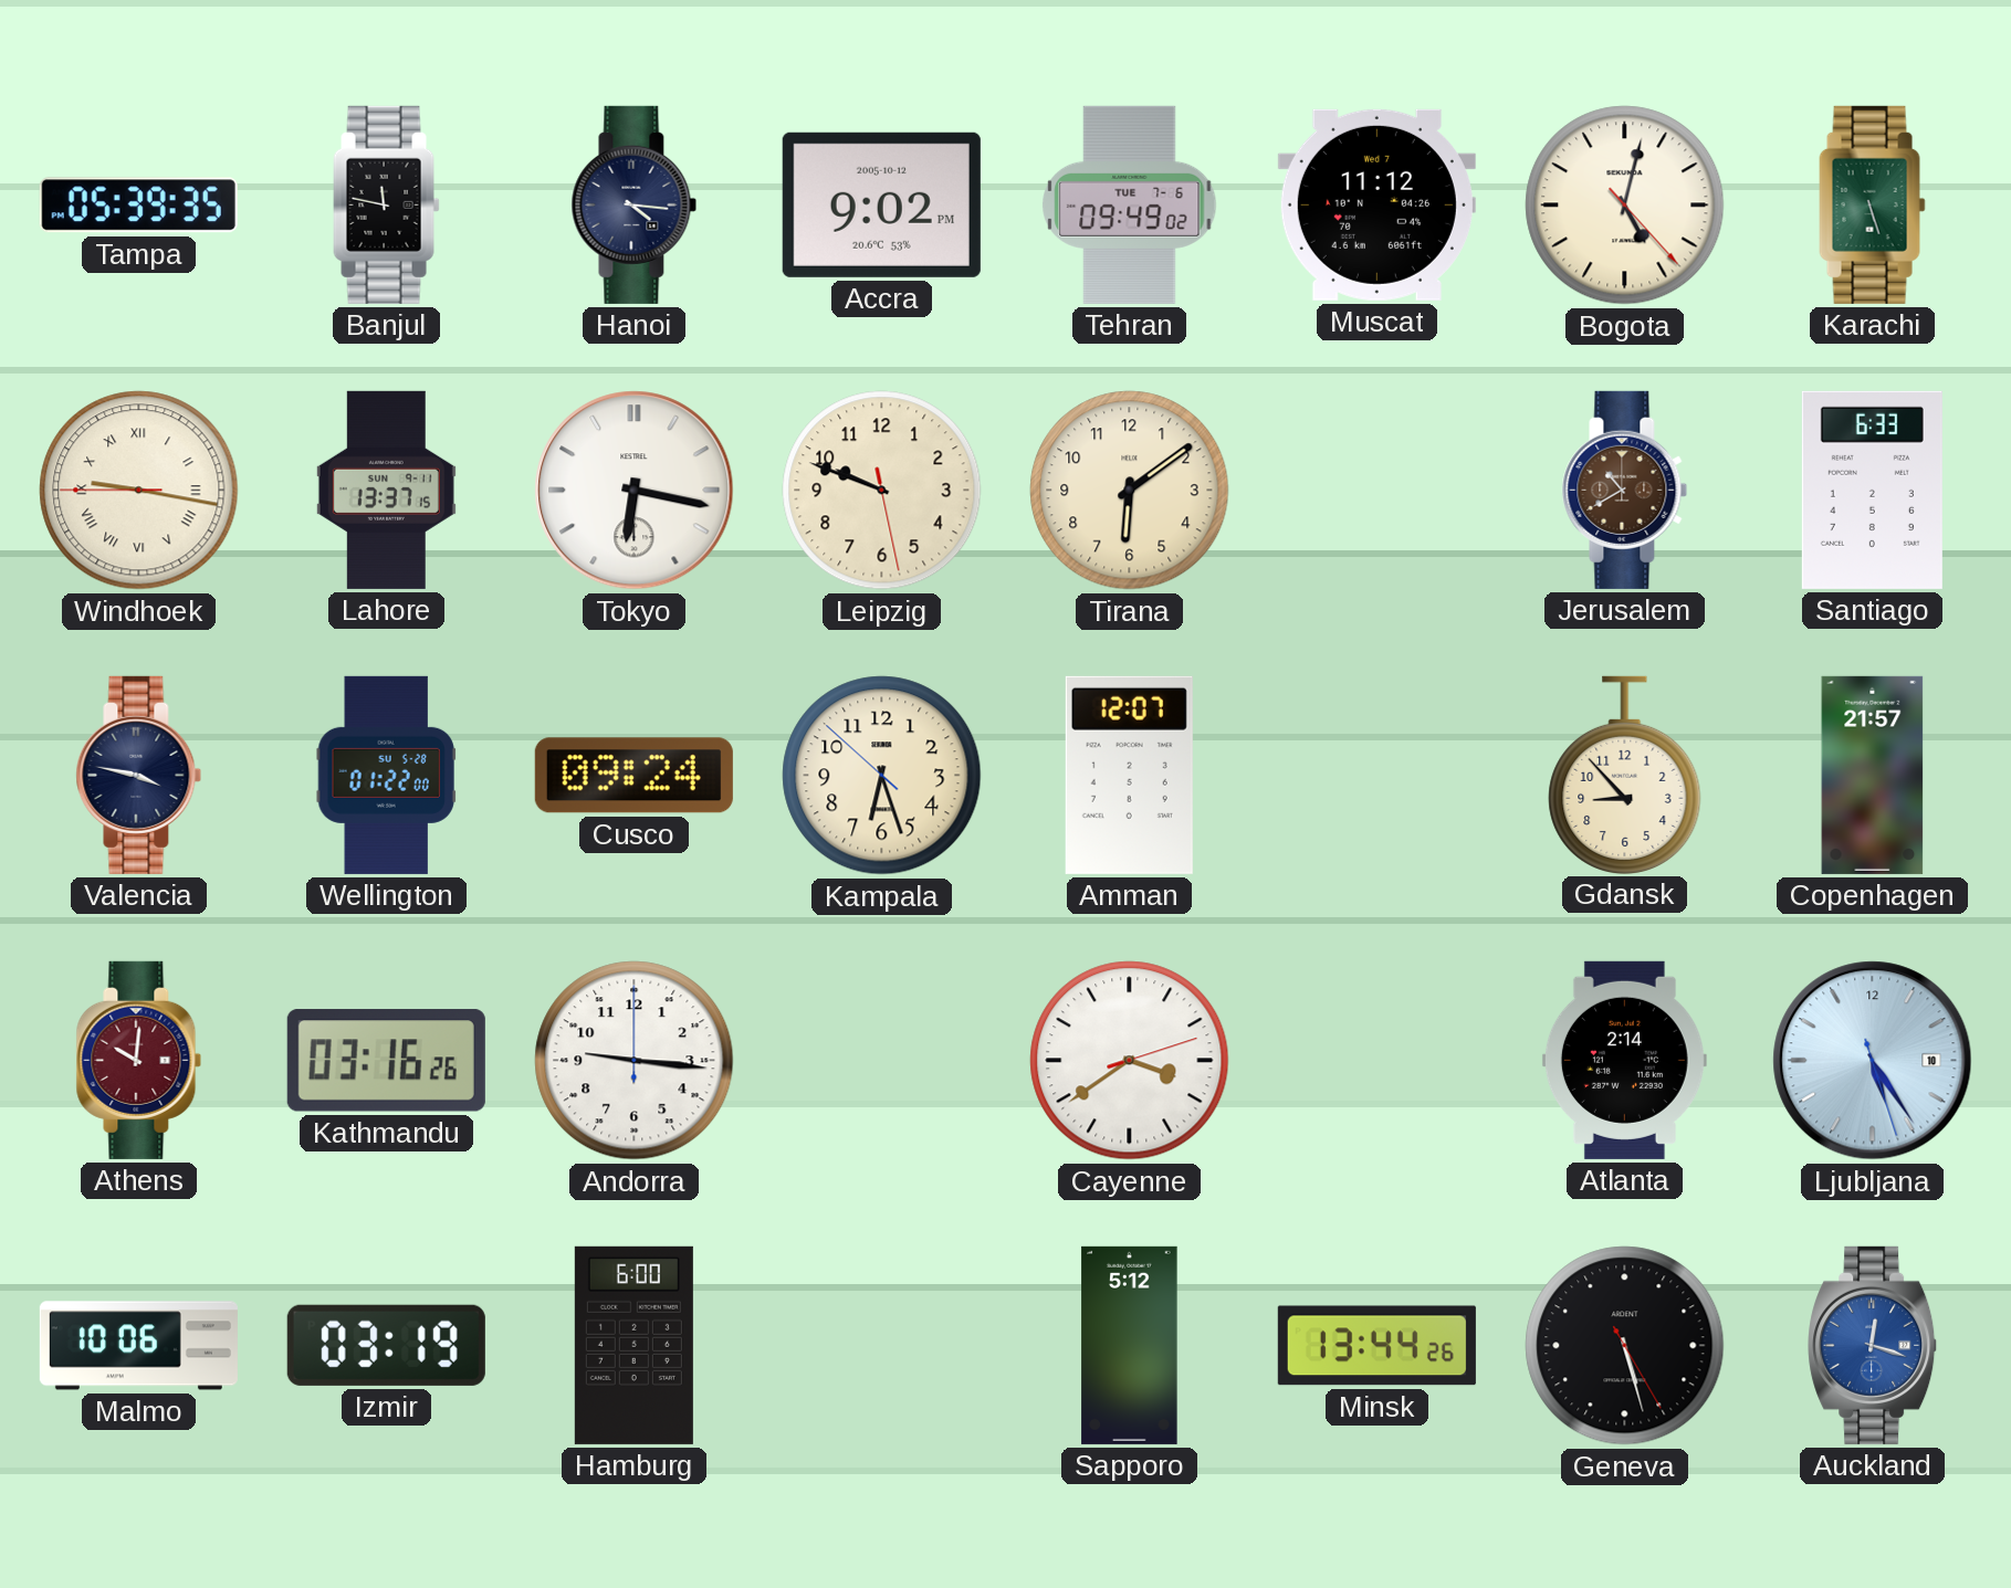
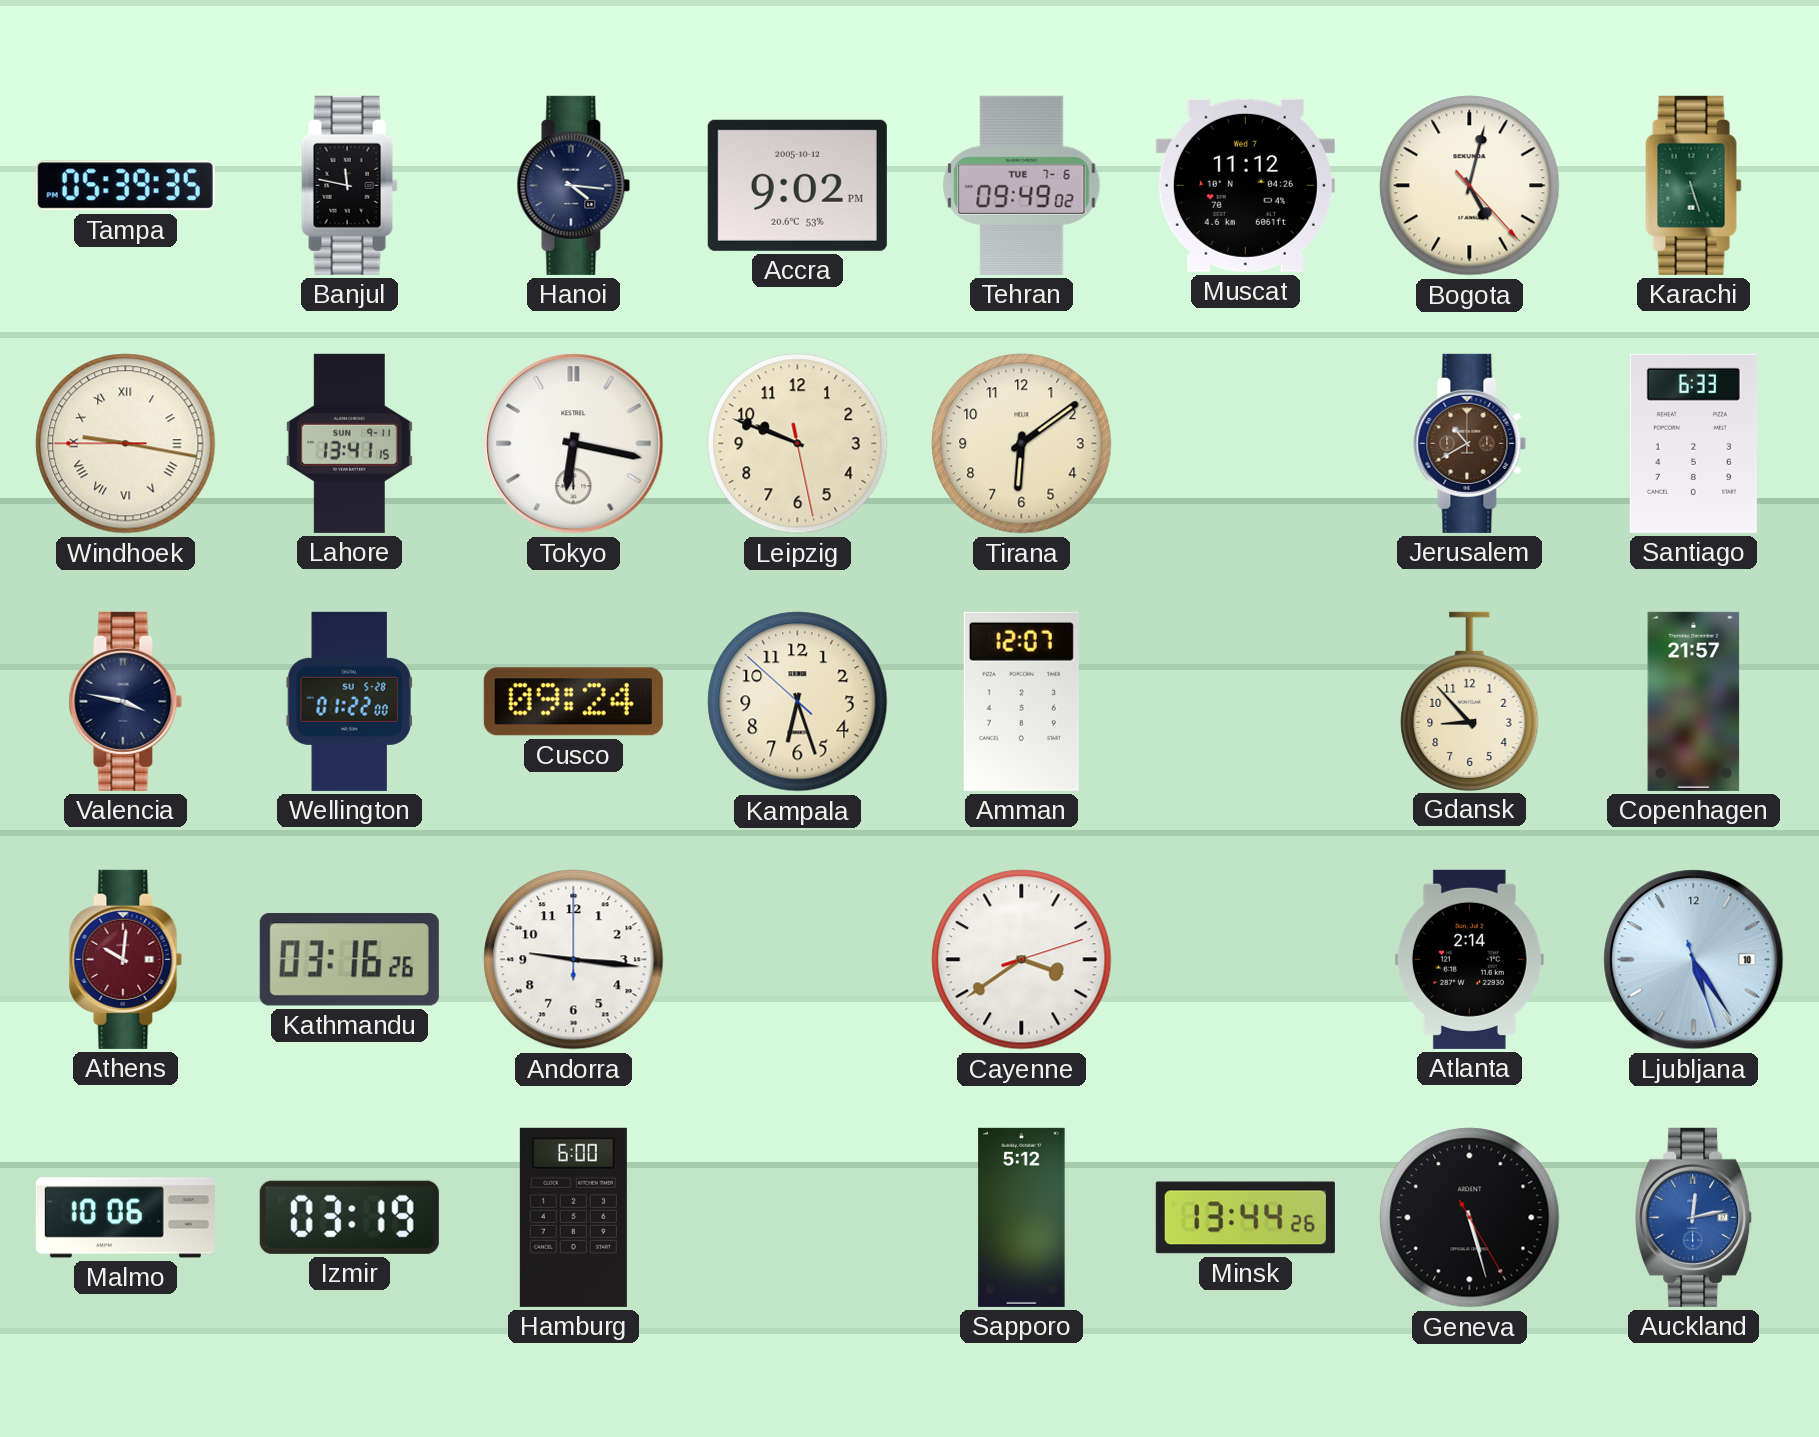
Lahore: 13:37 -> 13:41 (349, 443)
Auckland: 12:18 -> 12:13 (1694, 1217)
